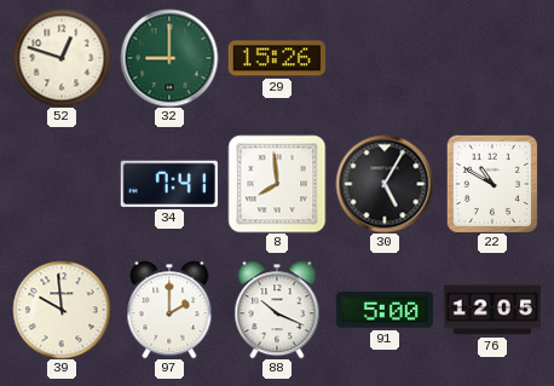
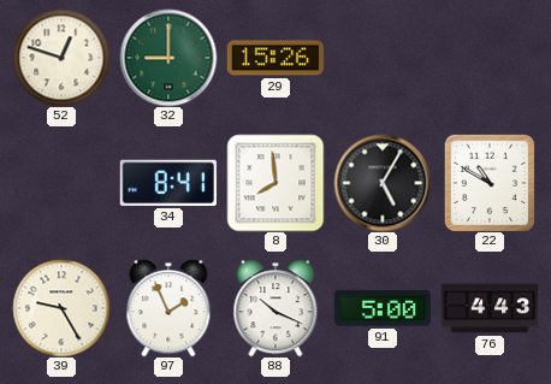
34: 7:41 -> 8:41 (168, 183)
39: 9:59 -> 9:25 (61, 308)
97: 2:00 -> 1:56 (168, 308)
76: 12:05 -> 4:43 (488, 308)
